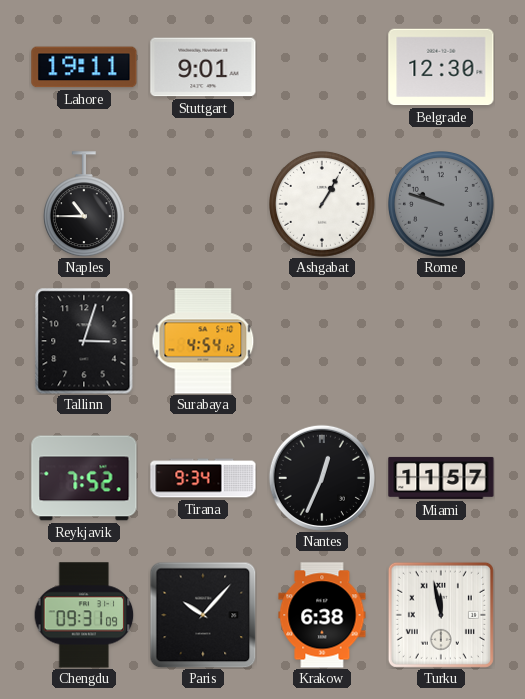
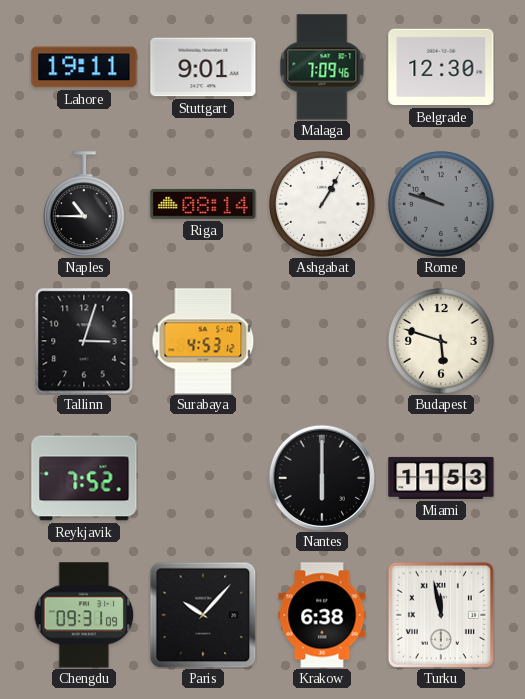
Malaga: none -> 7:09 (322, 67)
Riga: none -> 08:14 (203, 204)
Surabaya: 4:54 -> 4:53 (203, 341)
Budapest: none -> 5:48 (442, 342)
Tirana: 9:34 -> none (203, 478)
Nantes: 12:34 -> 6:00 (322, 478)
Miami: 11:57 -> 11:53 (441, 478)
